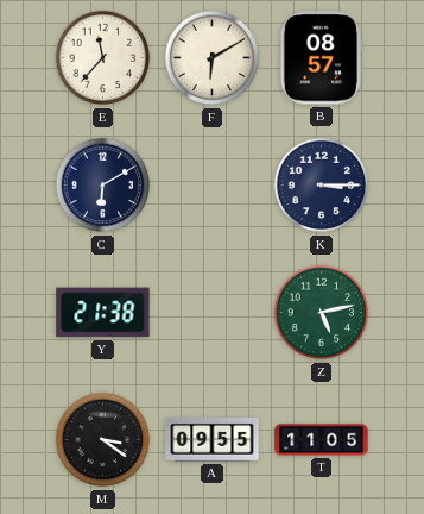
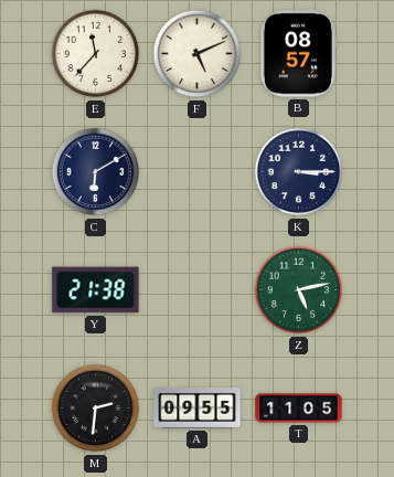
F: 6:10 -> 5:11 (198, 54)
M: 3:21 -> 2:31 (96, 409)
